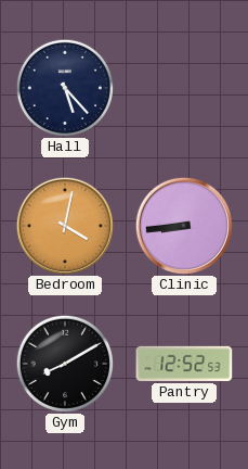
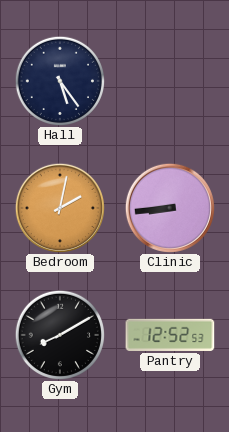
Hall: 5:23 -> 5:24 (59, 80)
Bedroom: 4:02 -> 2:02 (59, 207)
